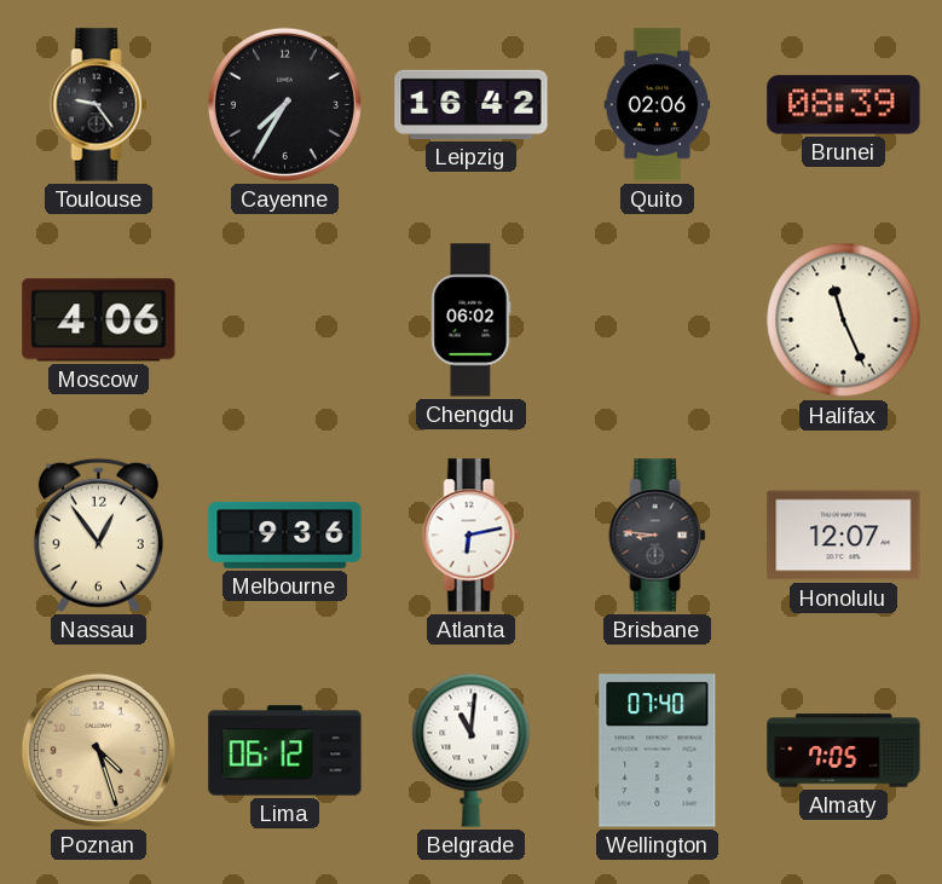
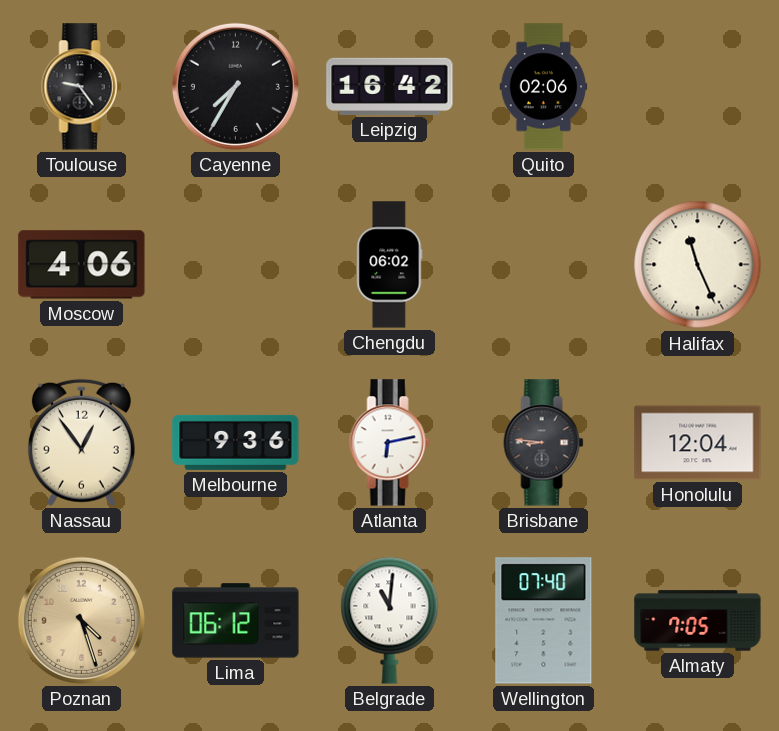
Brunei: 08:39 -> none (844, 105)
Honolulu: 12:07 -> 12:04 (698, 443)
